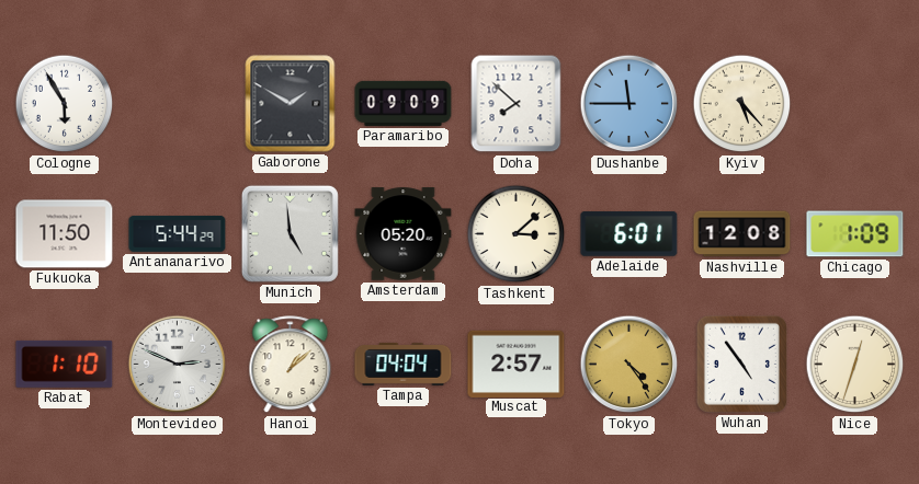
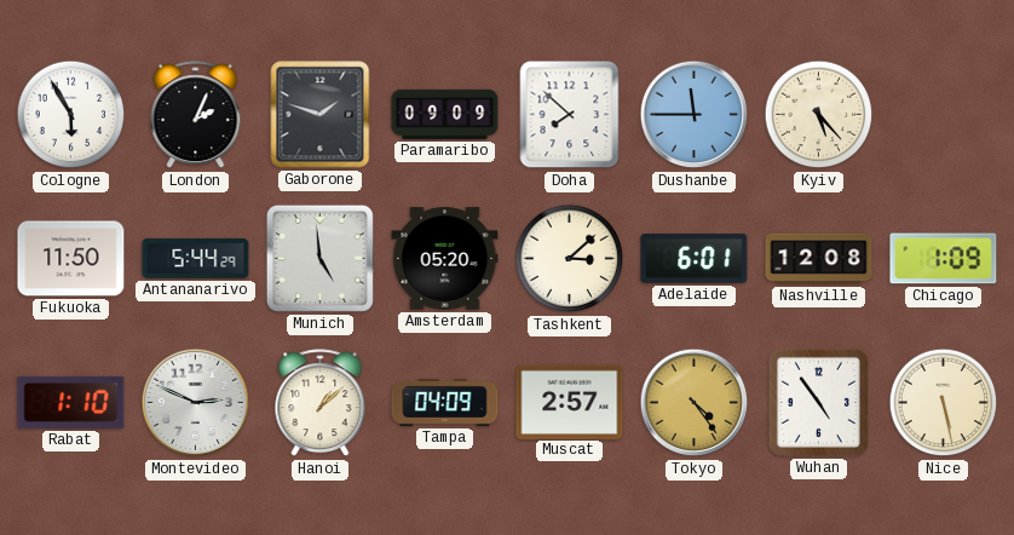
London: none -> 2:04 (196, 115)
Gaborone: 1:50 -> 1:48 (321, 115)
Tampa: 04:04 -> 04:09 (445, 402)
Nice: 12:33 -> 5:28 (944, 403)
